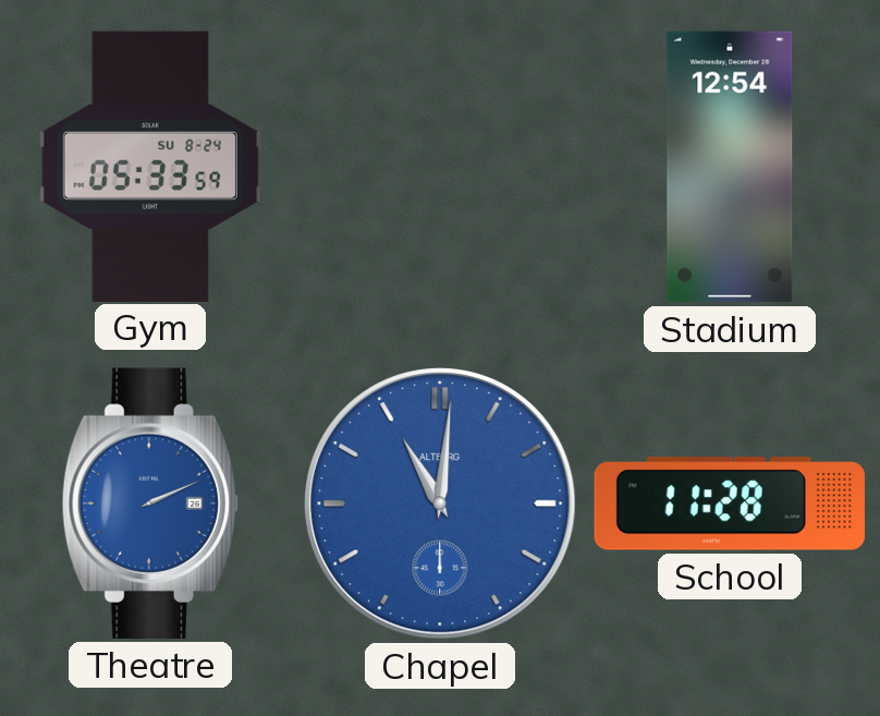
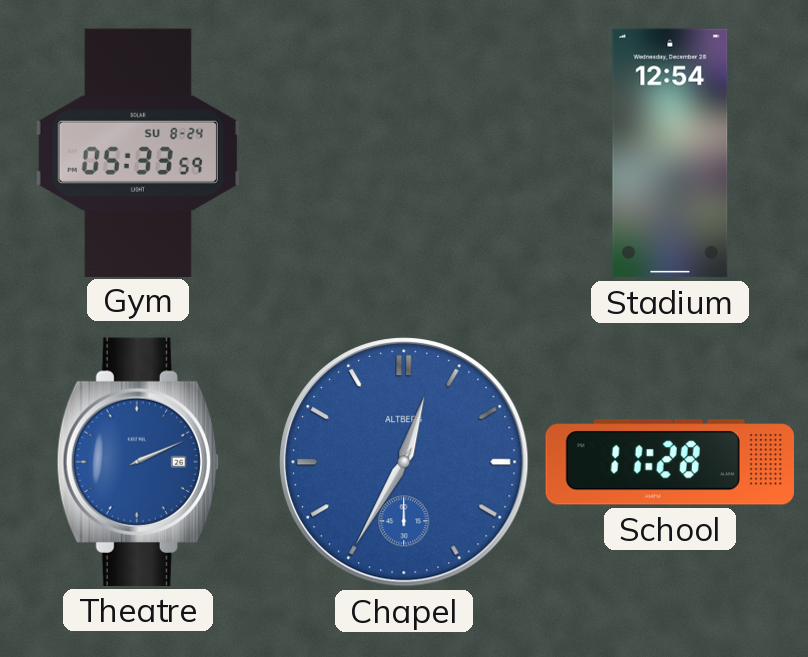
Chapel: 11:01 -> 12:35 (405, 463)
